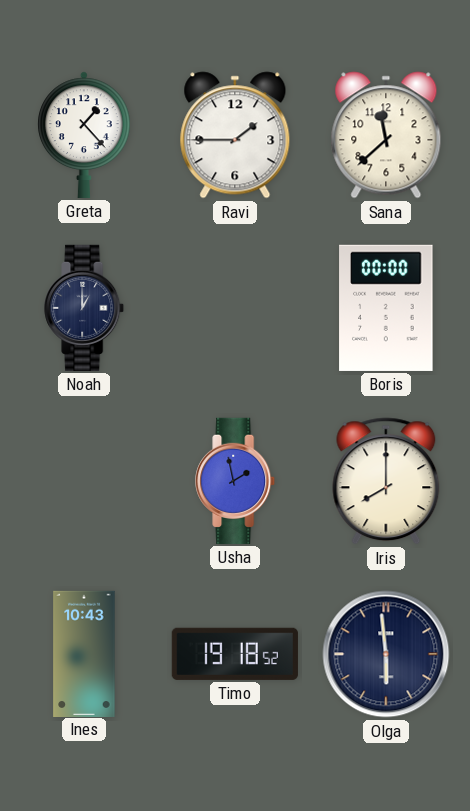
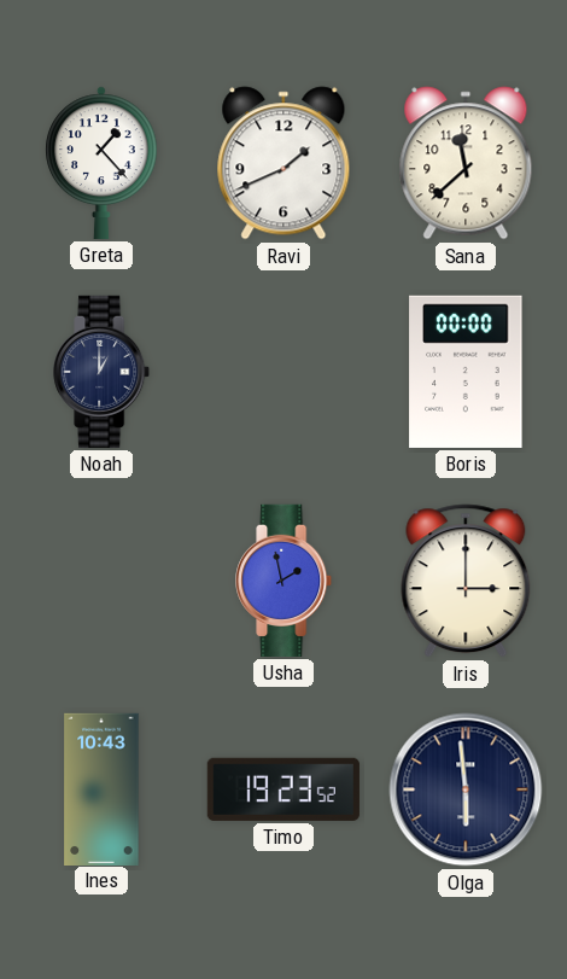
Ravi: 1:45 -> 1:41 (283, 163)
Iris: 8:00 -> 3:00 (466, 581)
Timo: 19:18 -> 19:23 (283, 789)
